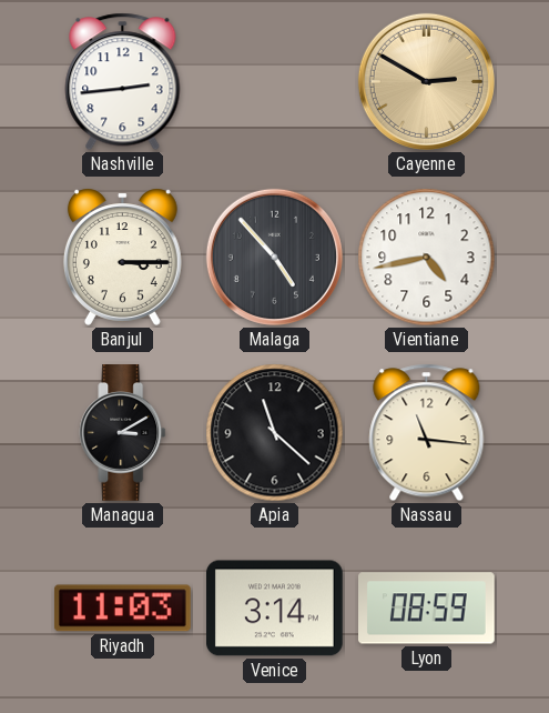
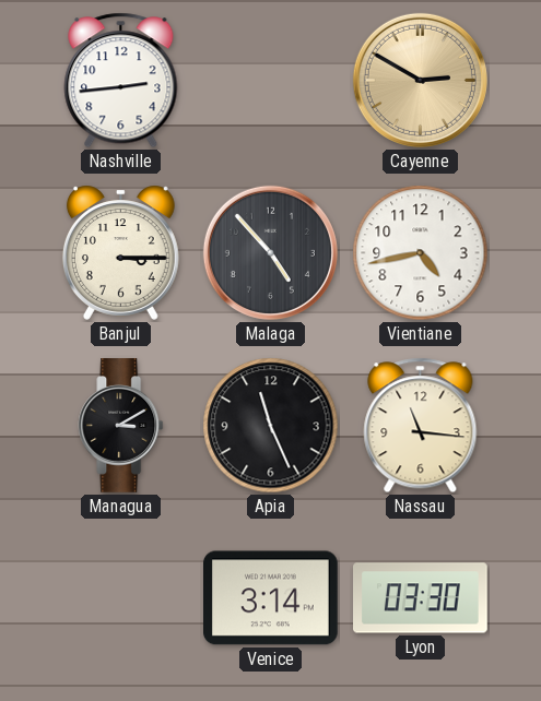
Apia: 11:22 -> 11:26 (271, 426)
Riyadh: 11:03 -> none (122, 609)
Lyon: 08:59 -> 03:30 (421, 598)
